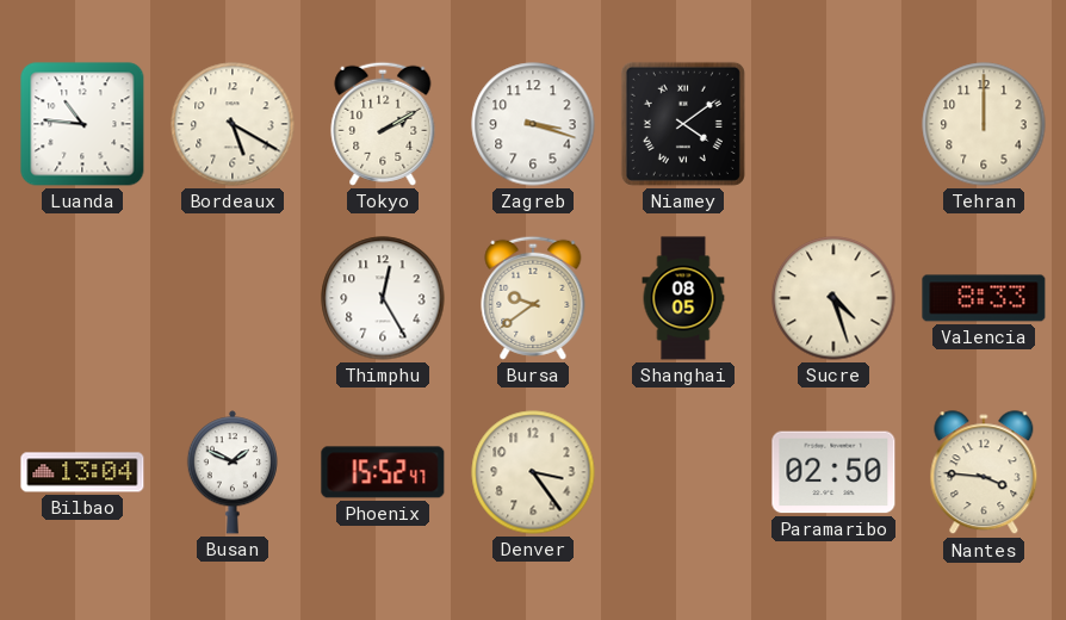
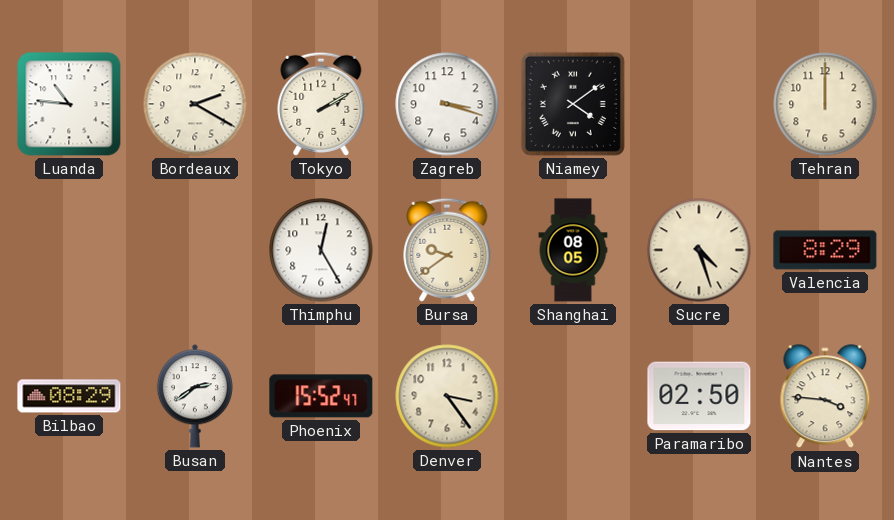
Bordeaux: 5:20 -> 2:20 (195, 104)
Valencia: 8:33 -> 8:29 (825, 250)
Bilbao: 13:04 -> 08:29 (69, 396)
Busan: 1:49 -> 2:39 (195, 396)
